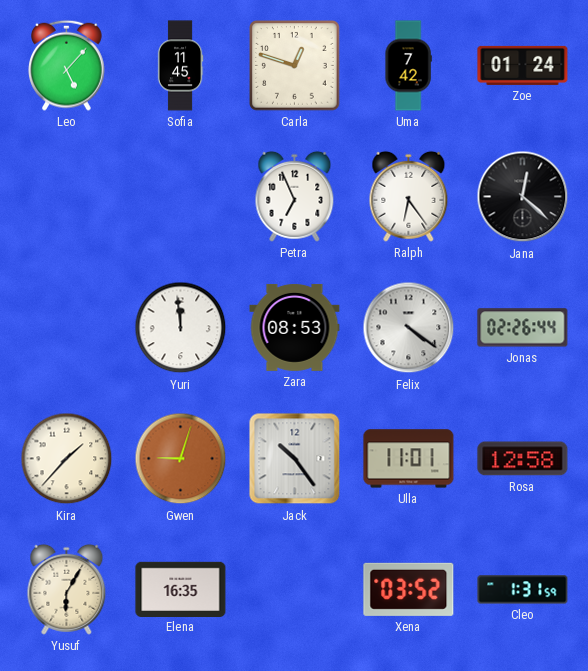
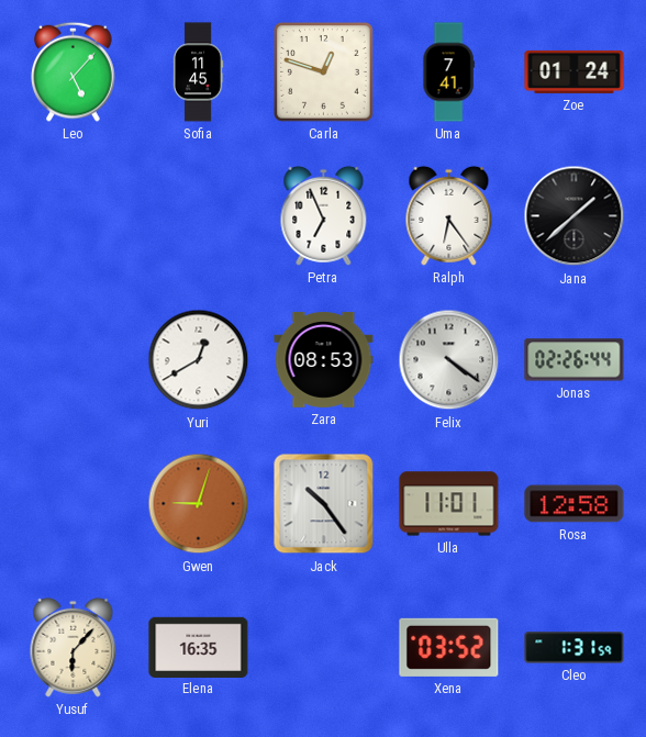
Uma: 7:42 -> 7:41 (448, 72)
Jana: 12:22 -> 1:38 (575, 216)
Yuri: 11:59 -> 12:40 (199, 360)
Kira: 1:37 -> none (67, 459)
Yusuf: 6:05 -> 6:07 (74, 647)
